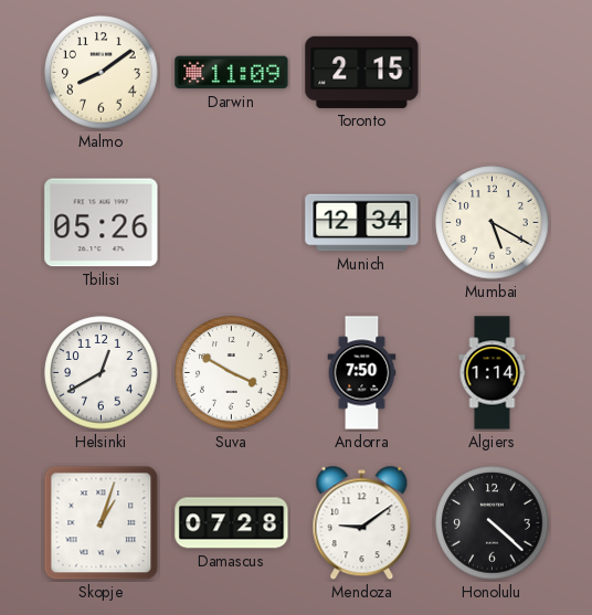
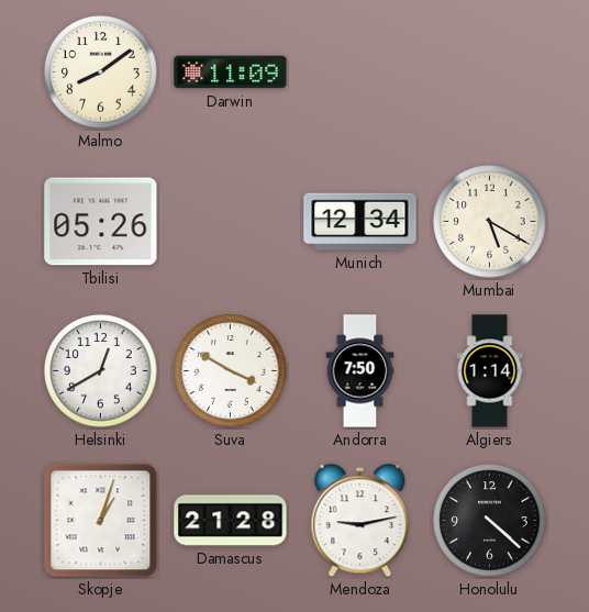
Toronto: 2:15 -> none (362, 72)
Damascus: 07:28 -> 21:28 (231, 521)
Mendoza: 9:09 -> 9:13 (360, 521)
